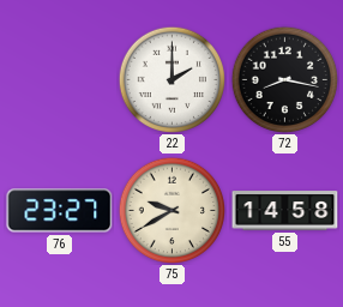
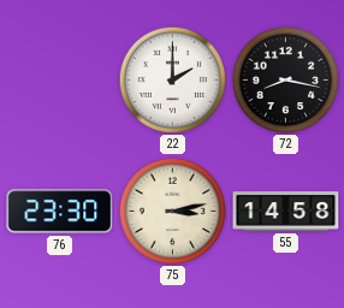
76: 23:27 -> 23:30 (60, 212)
75: 9:40 -> 3:13 (172, 211)
